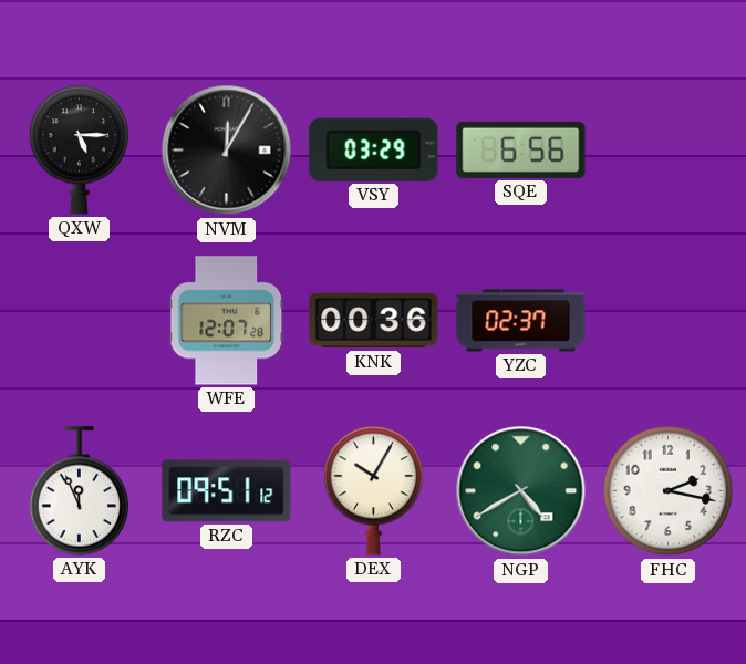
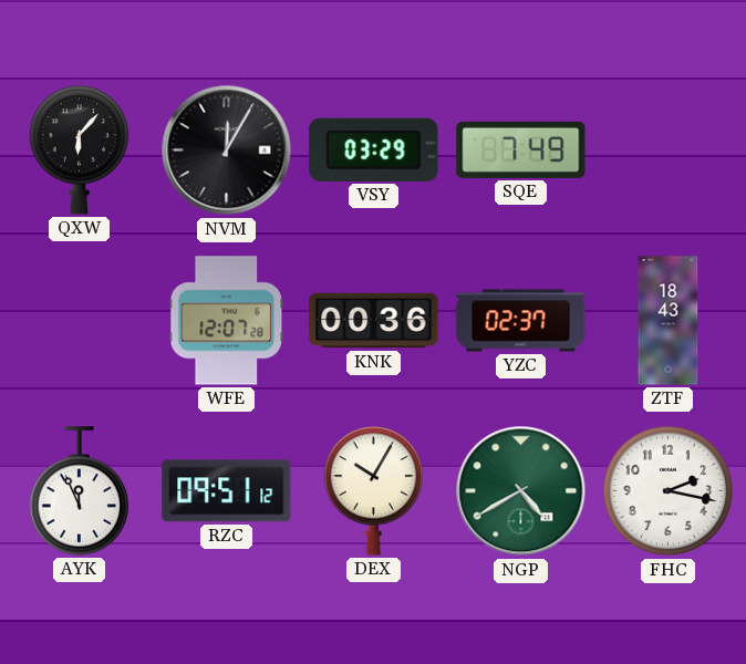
QXW: 5:15 -> 6:07 (80, 151)
SQE: 6:56 -> 7:49 (521, 149)
ZTF: none -> 18:43 (669, 321)
